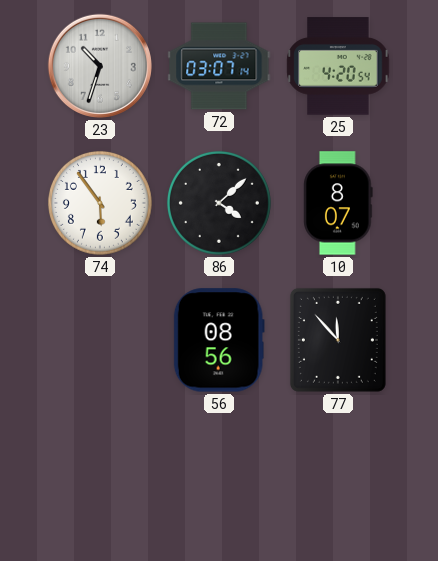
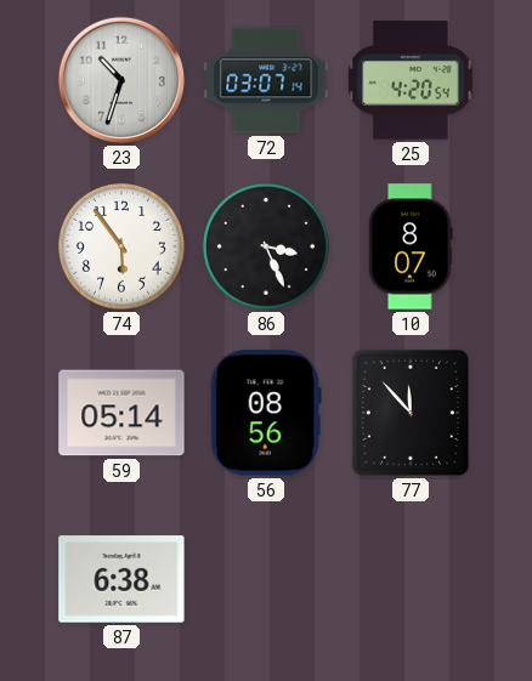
86: 4:08 -> 3:26 (266, 246)
59: none -> 05:14 (121, 413)
87: none -> 6:38 (121, 579)
